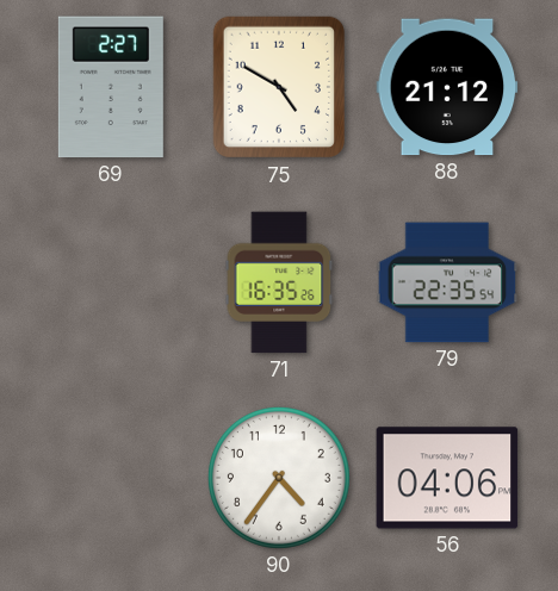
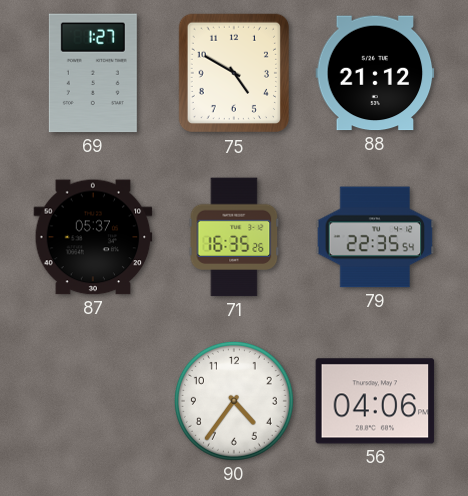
69: 2:27 -> 1:27 (93, 73)
87: none -> 05:37 (93, 237)
